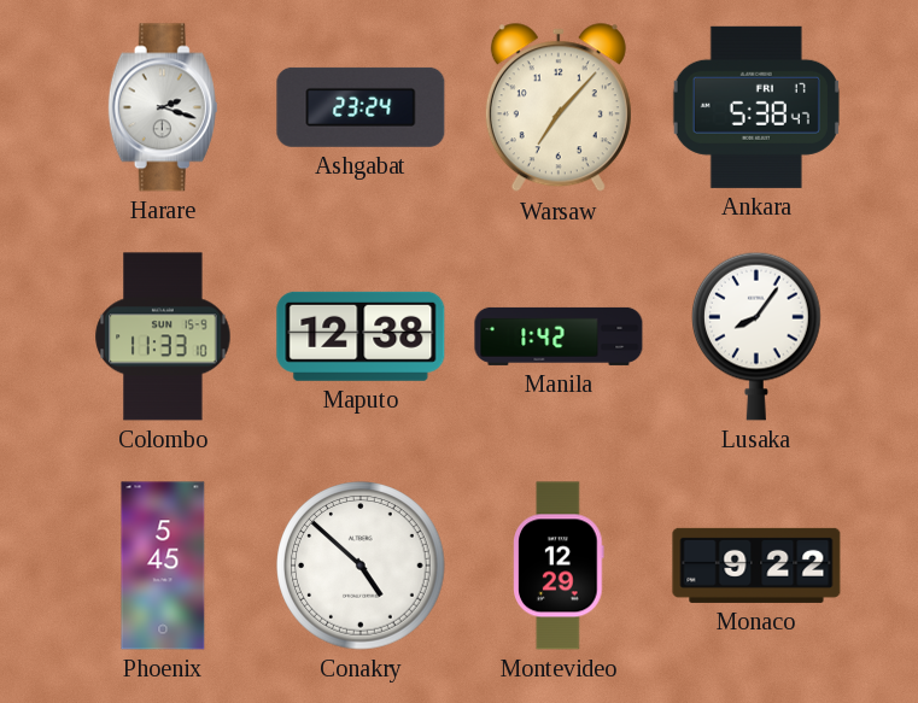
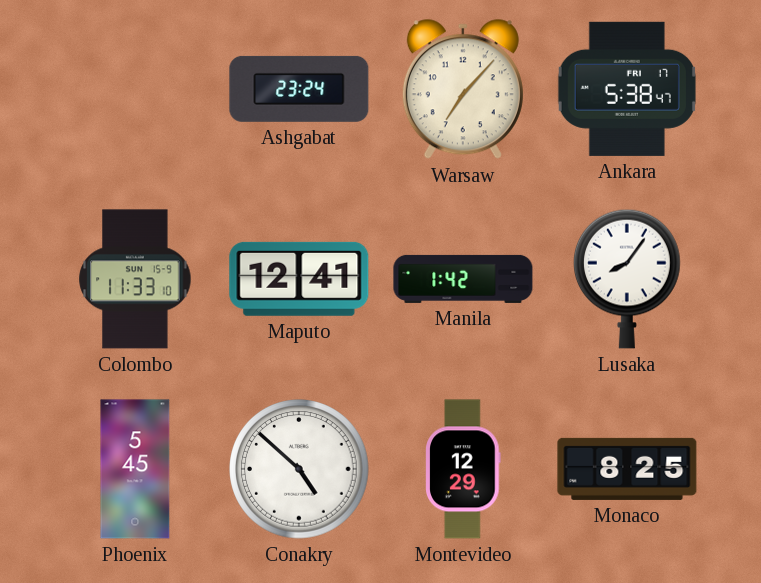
Harare: 2:18 -> none (163, 107)
Maputo: 12:38 -> 12:41 (299, 279)
Monaco: 9:22 -> 8:25 (627, 469)
